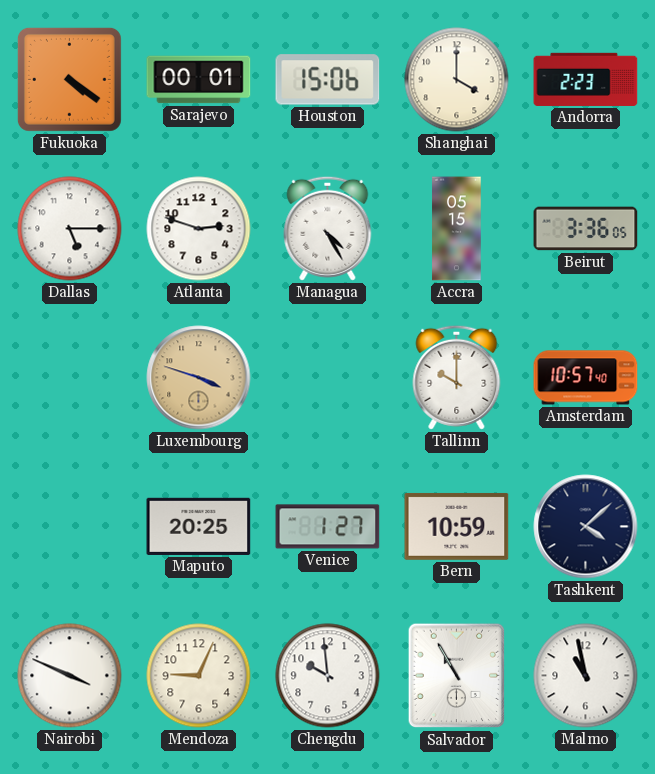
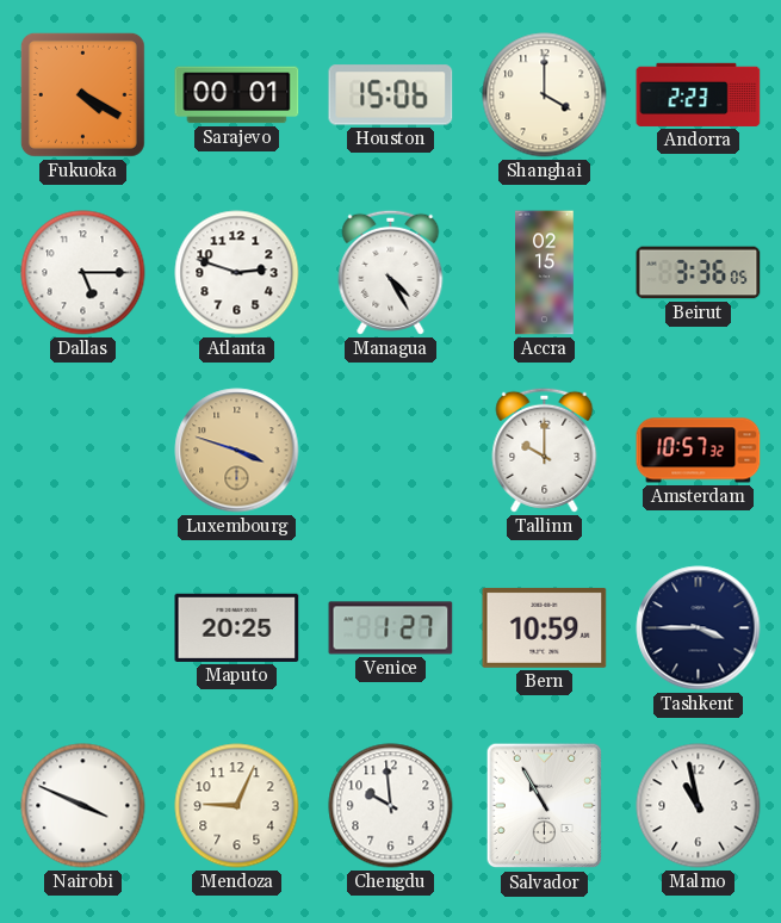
Fukuoka: 4:21 -> 4:20 (82, 94)
Accra: 05:15 -> 02:15 (545, 273)
Amsterdam: 10:57:40 -> 10:57:32 (699, 451)
Tashkent: 4:08 -> 3:45 (699, 628)
